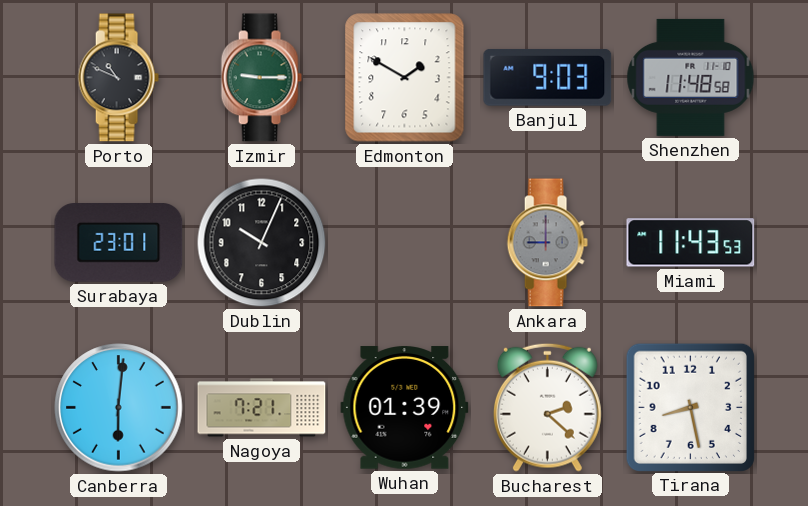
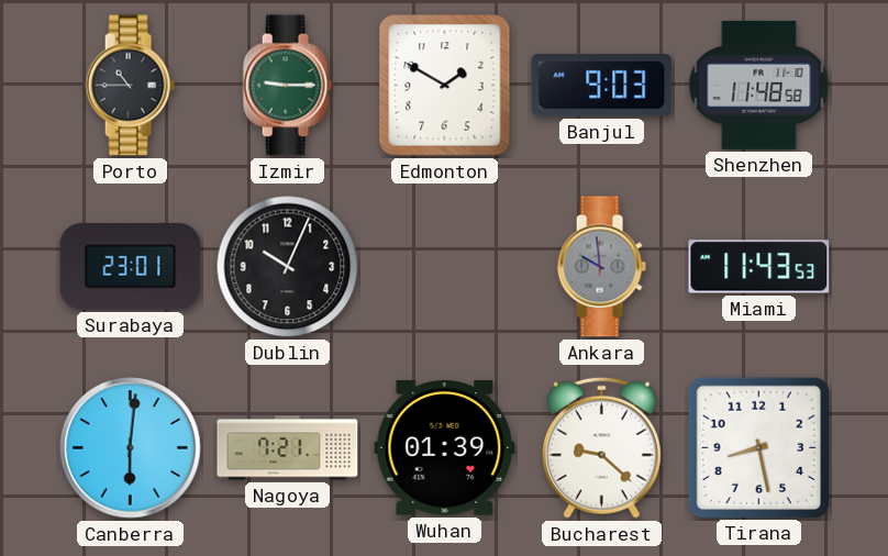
Porto: 10:49 -> 10:45 (130, 86)
Ankara: 9:00 -> 9:59 (601, 267)
Bucharest: 2:22 -> 9:22 (601, 447)
